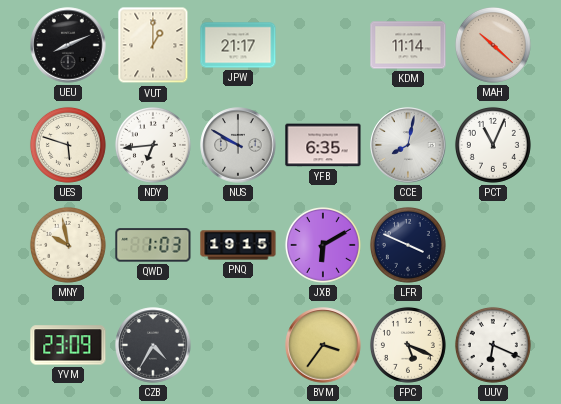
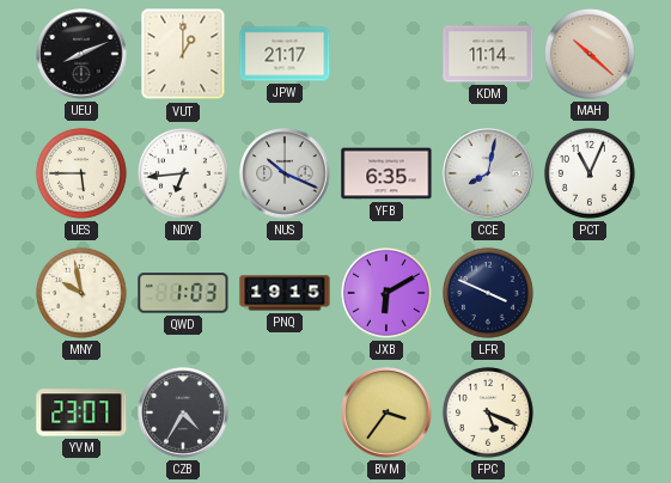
UES: 5:48 -> 5:45 (81, 173)
NUS: 9:50 -> 10:19 (285, 173)
YVM: 23:09 -> 23:07 (81, 412)
UUV: 6:19 -> none (493, 345)
